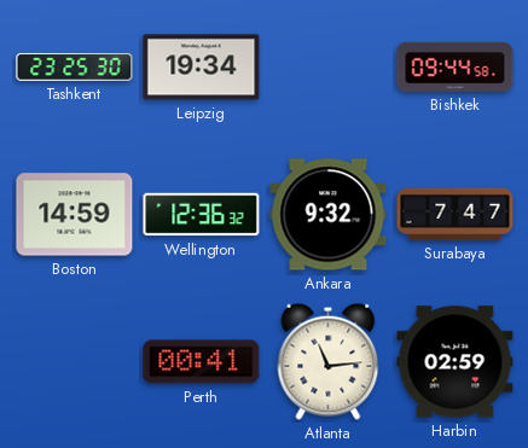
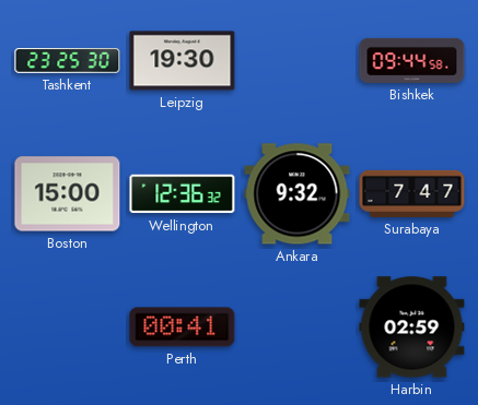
Leipzig: 19:34 -> 19:30 (183, 61)
Boston: 14:59 -> 15:00 (68, 194)
Atlanta: 11:14 -> none (329, 361)
